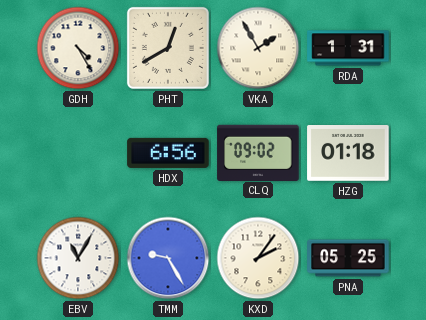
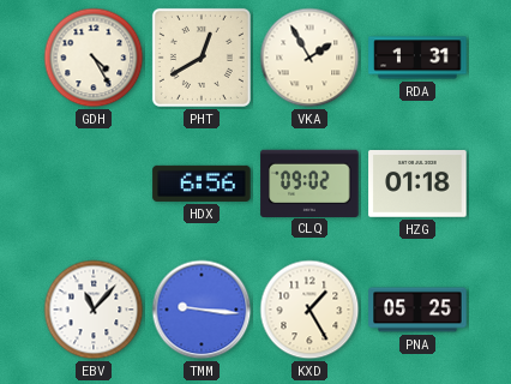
EBV: 11:05 -> 11:07 (94, 310)
TMM: 9:25 -> 9:16 (202, 310)
KXD: 2:06 -> 1:25 (309, 310)
